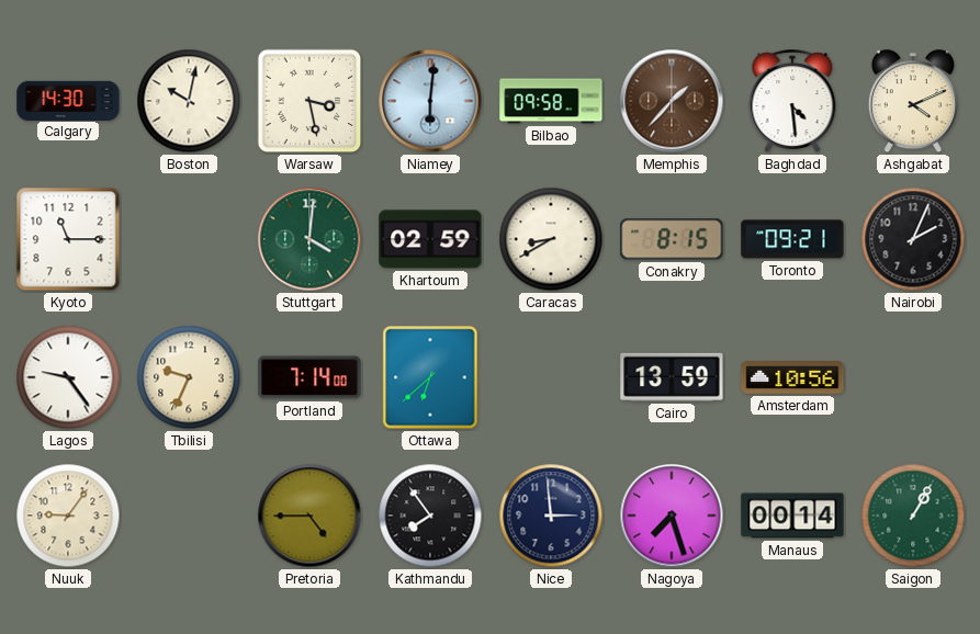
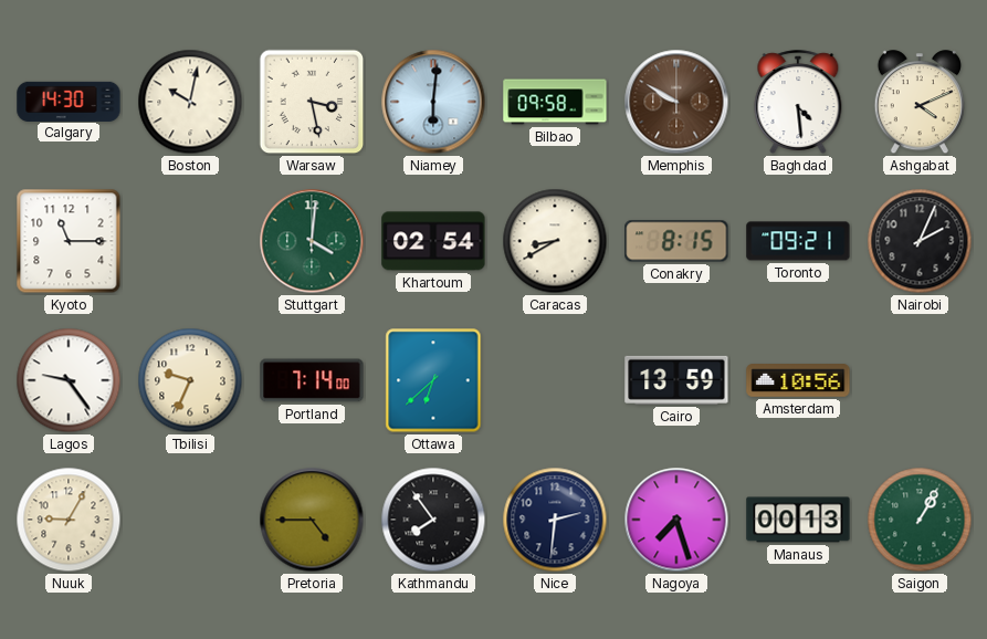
Memphis: 1:37 -> 9:50 (676, 102)
Khartoum: 02:59 -> 02:54 (433, 241)
Nuuk: 9:06 -> 9:05 (69, 520)
Nice: 2:59 -> 2:31 (555, 520)
Manaus: 00:14 -> 00:13 (798, 520)
